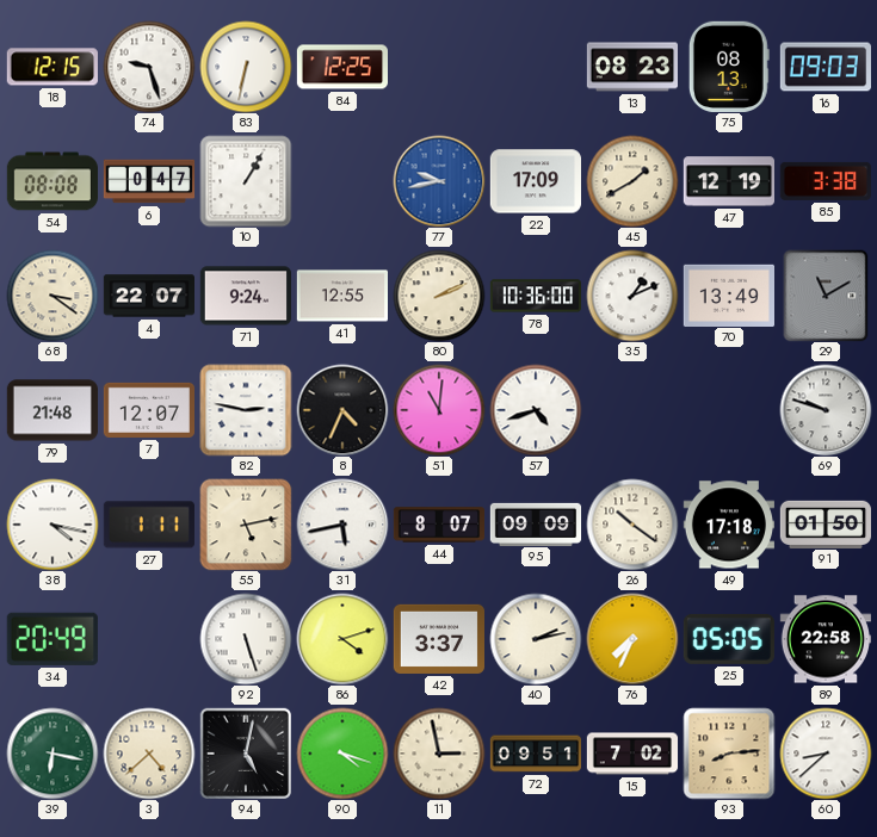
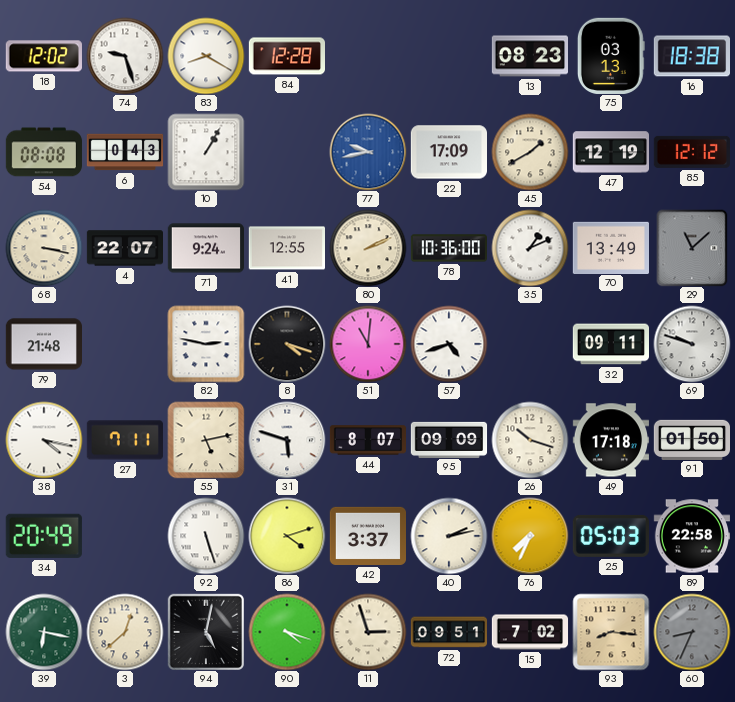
18: 12:15 -> 12:02 (44, 56)
83: 6:32 -> 8:20 (206, 56)
84: 12:25 -> 12:28 (286, 56)
75: 08:13 -> 03:13 (611, 56)
16: 09:03 -> 18:38 (691, 56)
6: 0:47 -> 0:43 (125, 152)
85: 3:38 -> 12:12 (692, 152)
68: 3:21 -> 3:17 (44, 248)
29: 11:10 -> 11:08 (692, 248)
7: 12:07 -> none (148, 410)
8: 4:34 -> 4:18 (287, 344)
32: none -> 09:11 (610, 344)
27: 1:11 -> 7:11 (125, 440)
31: 5:43 -> 5:48 (287, 440)
26: 10:21 -> 10:18 (530, 440)
25: 05:05 -> 05:03 (611, 536)
3: 4:38 -> 12:38 (125, 632)
11: 2:58 -> 2:57 (368, 632)
93: 8:14 -> 8:16 (611, 632)
60: 8:38 -> 8:34 (692, 632)
60 dial: white -> grey (692, 632)
